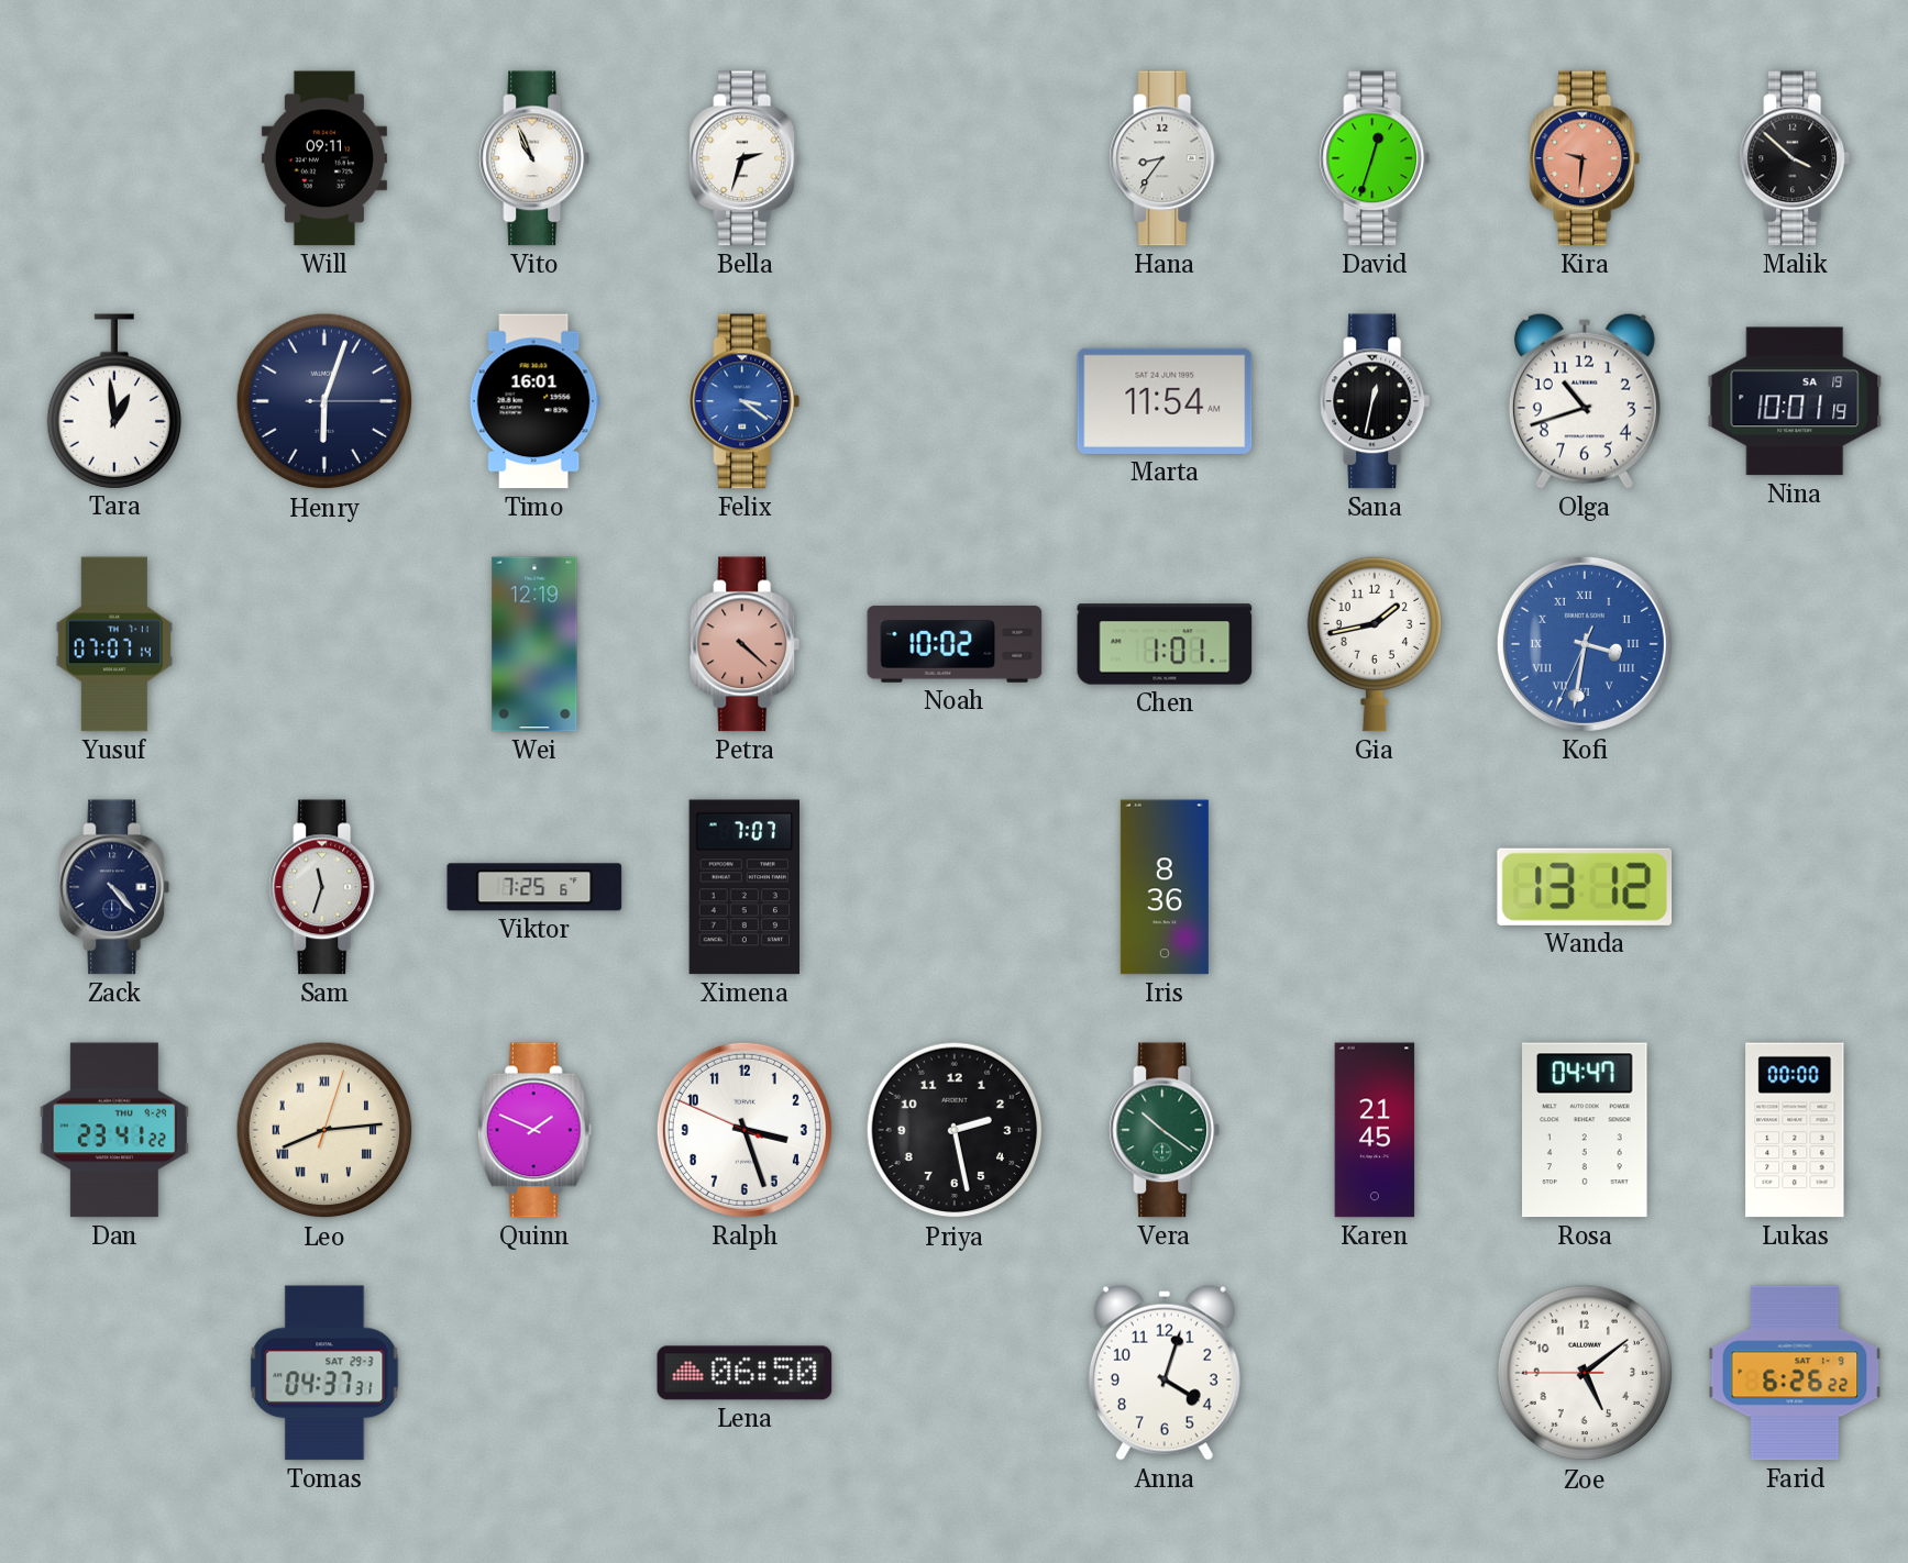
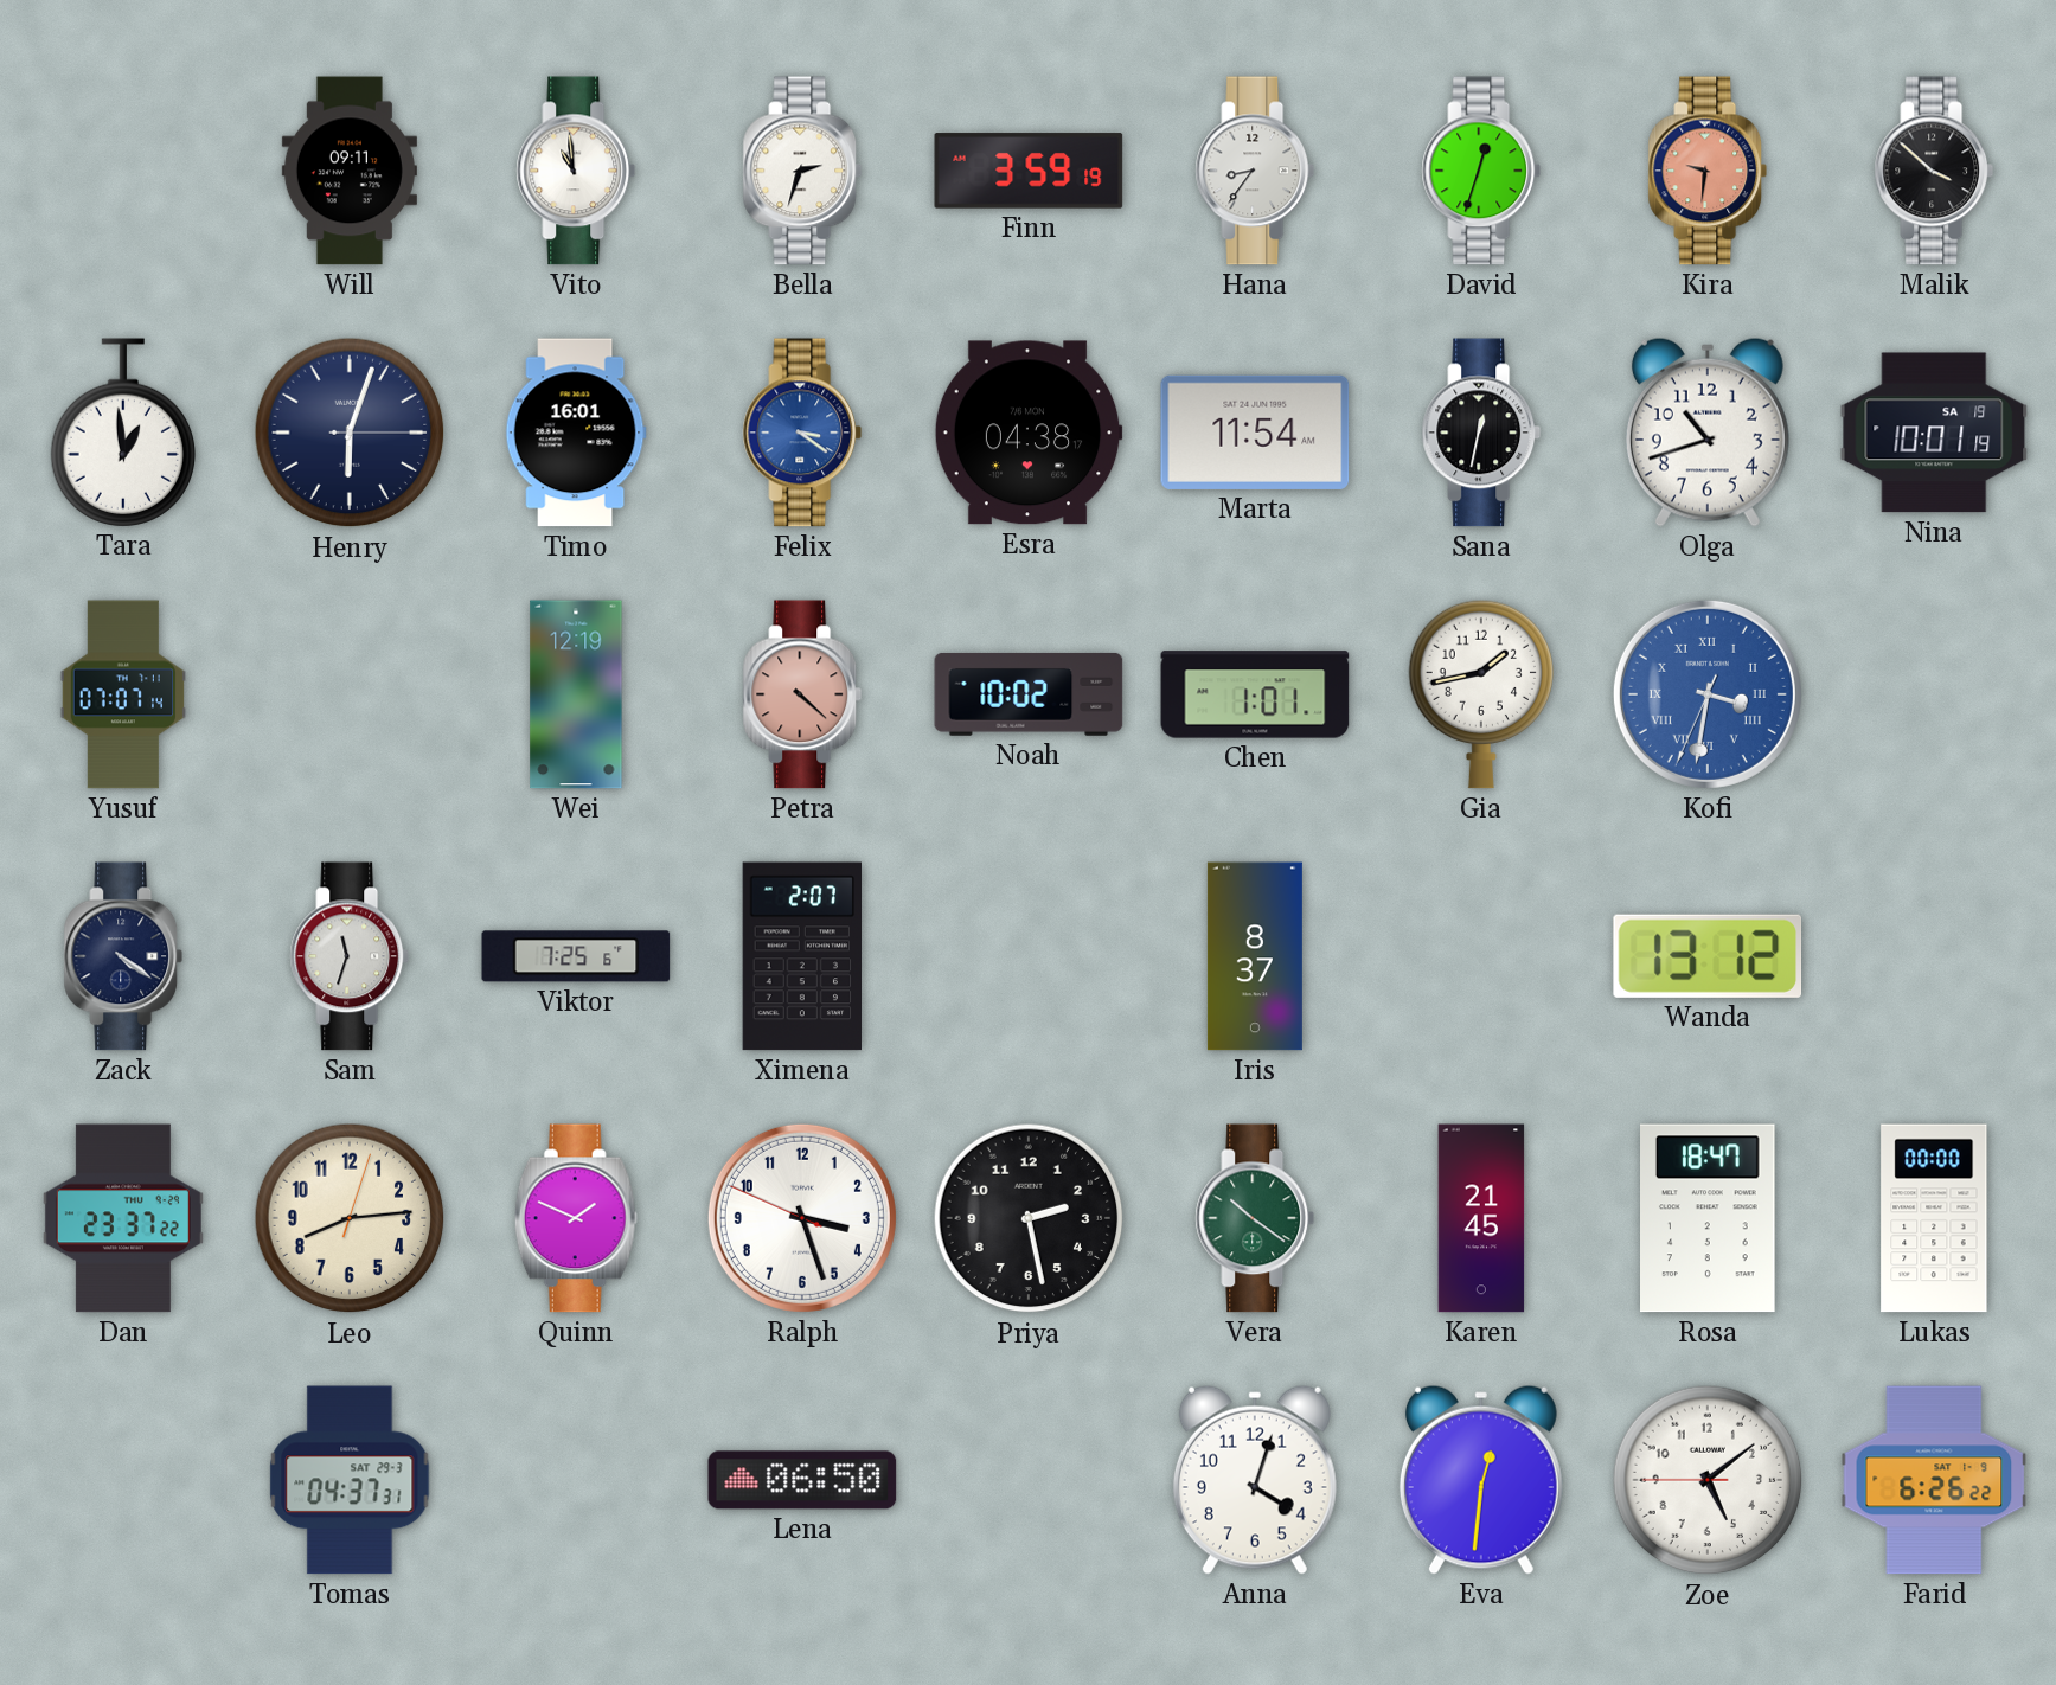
Vito: 10:56 -> 10:59 (576, 171)
Finn: none -> 3:59 (1029, 171)
Esra: none -> 04:38 (1029, 433)
Zack: 4:23 -> 4:21 (123, 956)
Ximena: 7:07 -> 2:07 (801, 956)
Iris: 8:36 -> 8:37 (1255, 956)
Dan: 23:41 -> 23:37 (123, 1218)
Leo numerals: Roman -> Arabic (350, 1218)
Rosa: 04:47 -> 18:47 (1709, 1218)
Eva: none -> 12:31 (1481, 1480)
